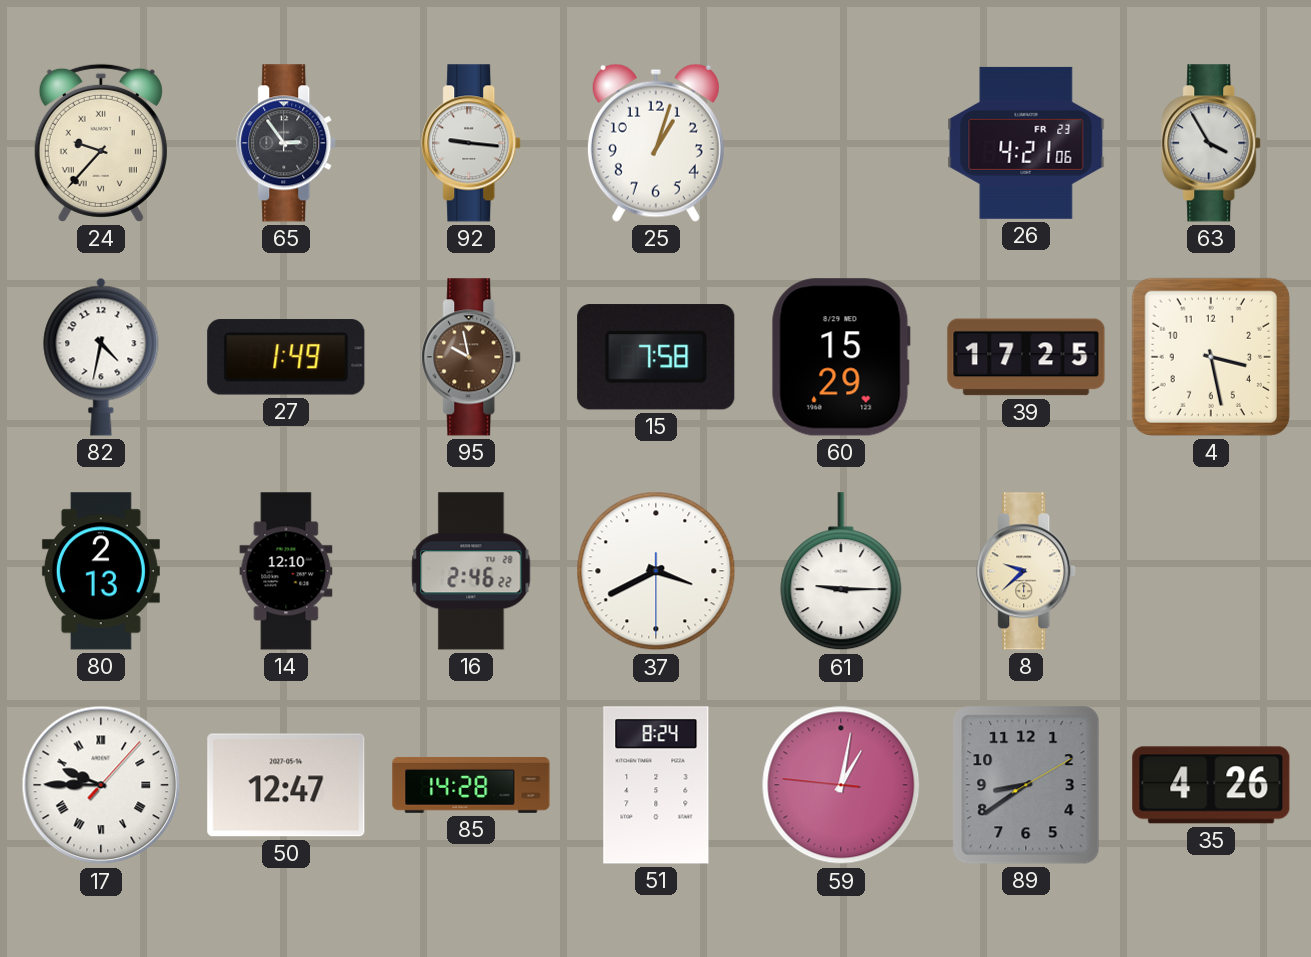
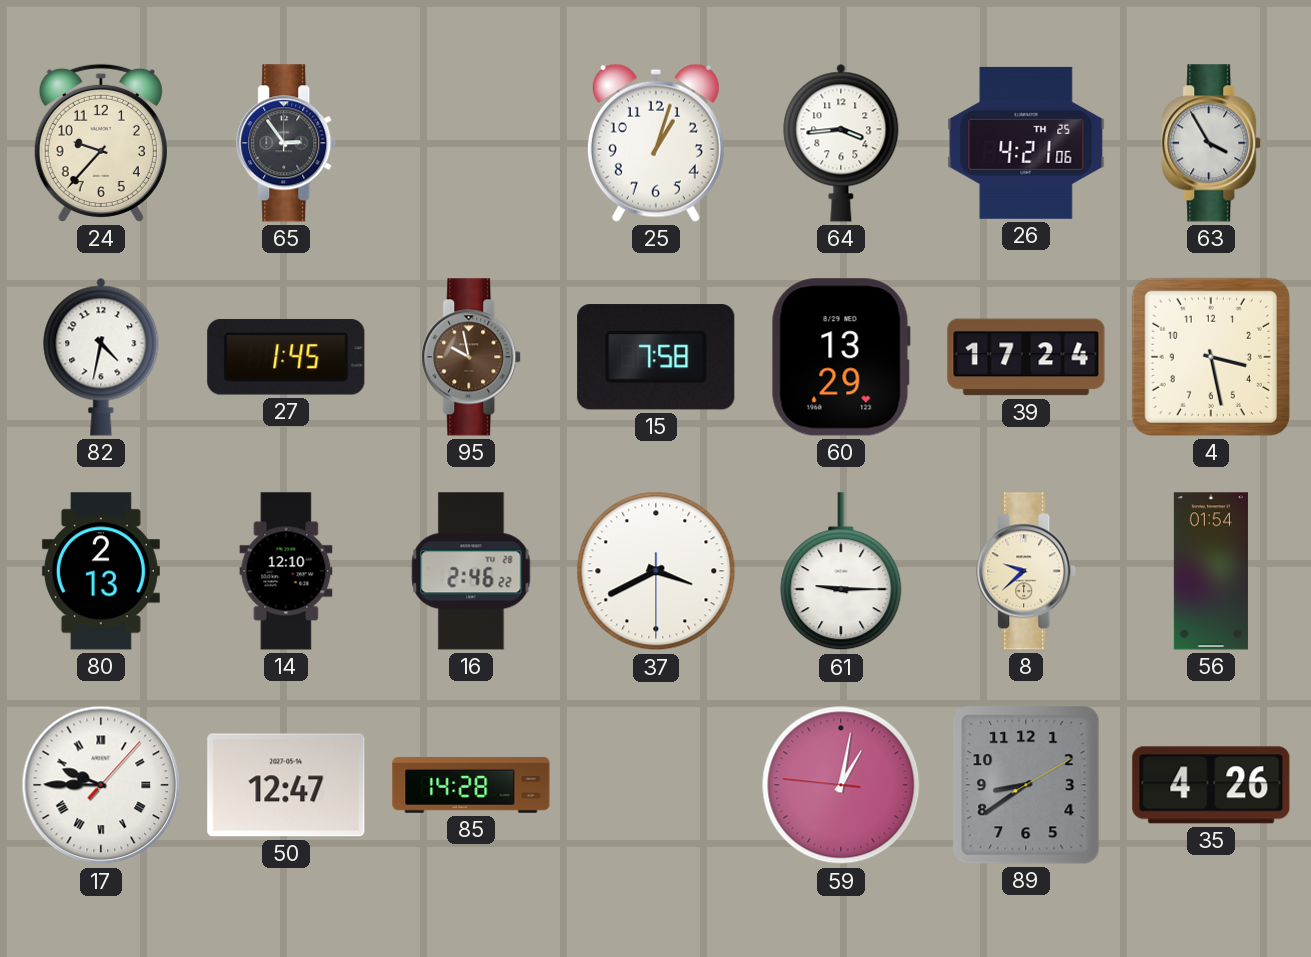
24 numerals: Roman -> Arabic (101, 143)
92: 9:16 -> none (472, 143)
64: none -> 3:44 (841, 143)
26 date: FR 23 -> TH 25 (1026, 143)
27: 1:49 -> 1:45 (286, 357)
60: 15:29 -> 13:29 (841, 357)
39: 17:25 -> 17:24 (1026, 357)
56: none -> 01:54 (1211, 571)
51: 8:24 -> none (656, 785)
